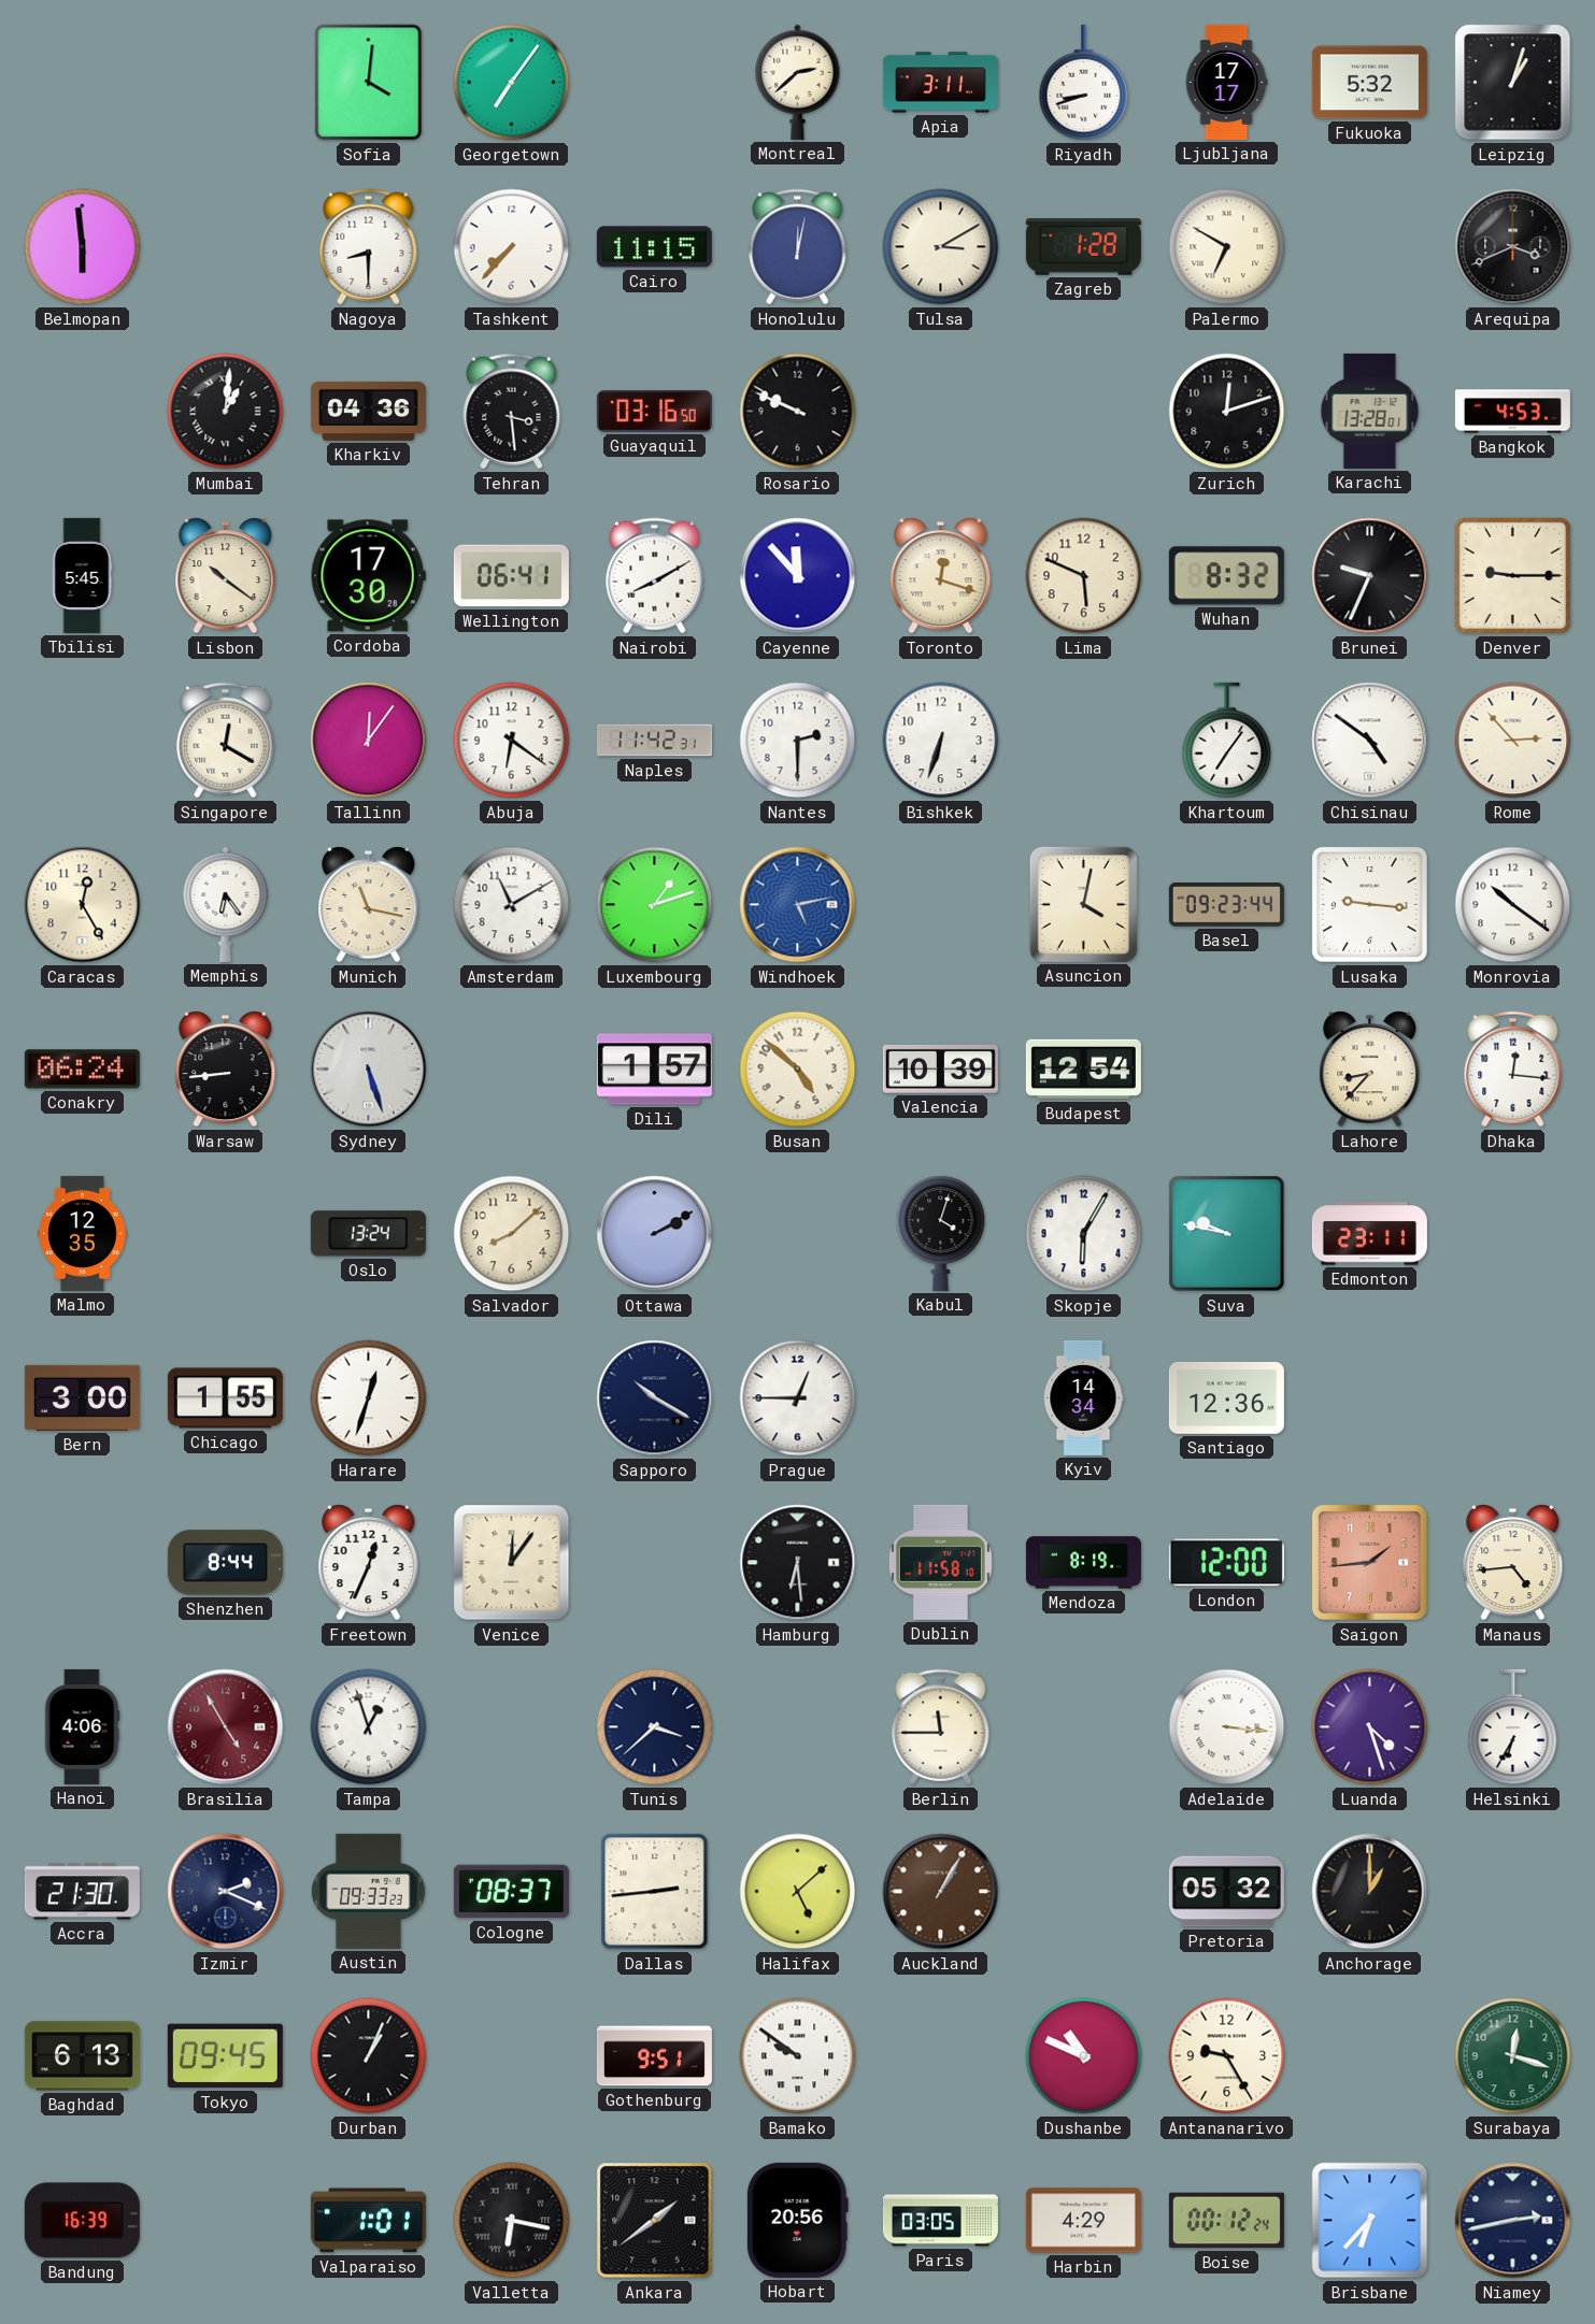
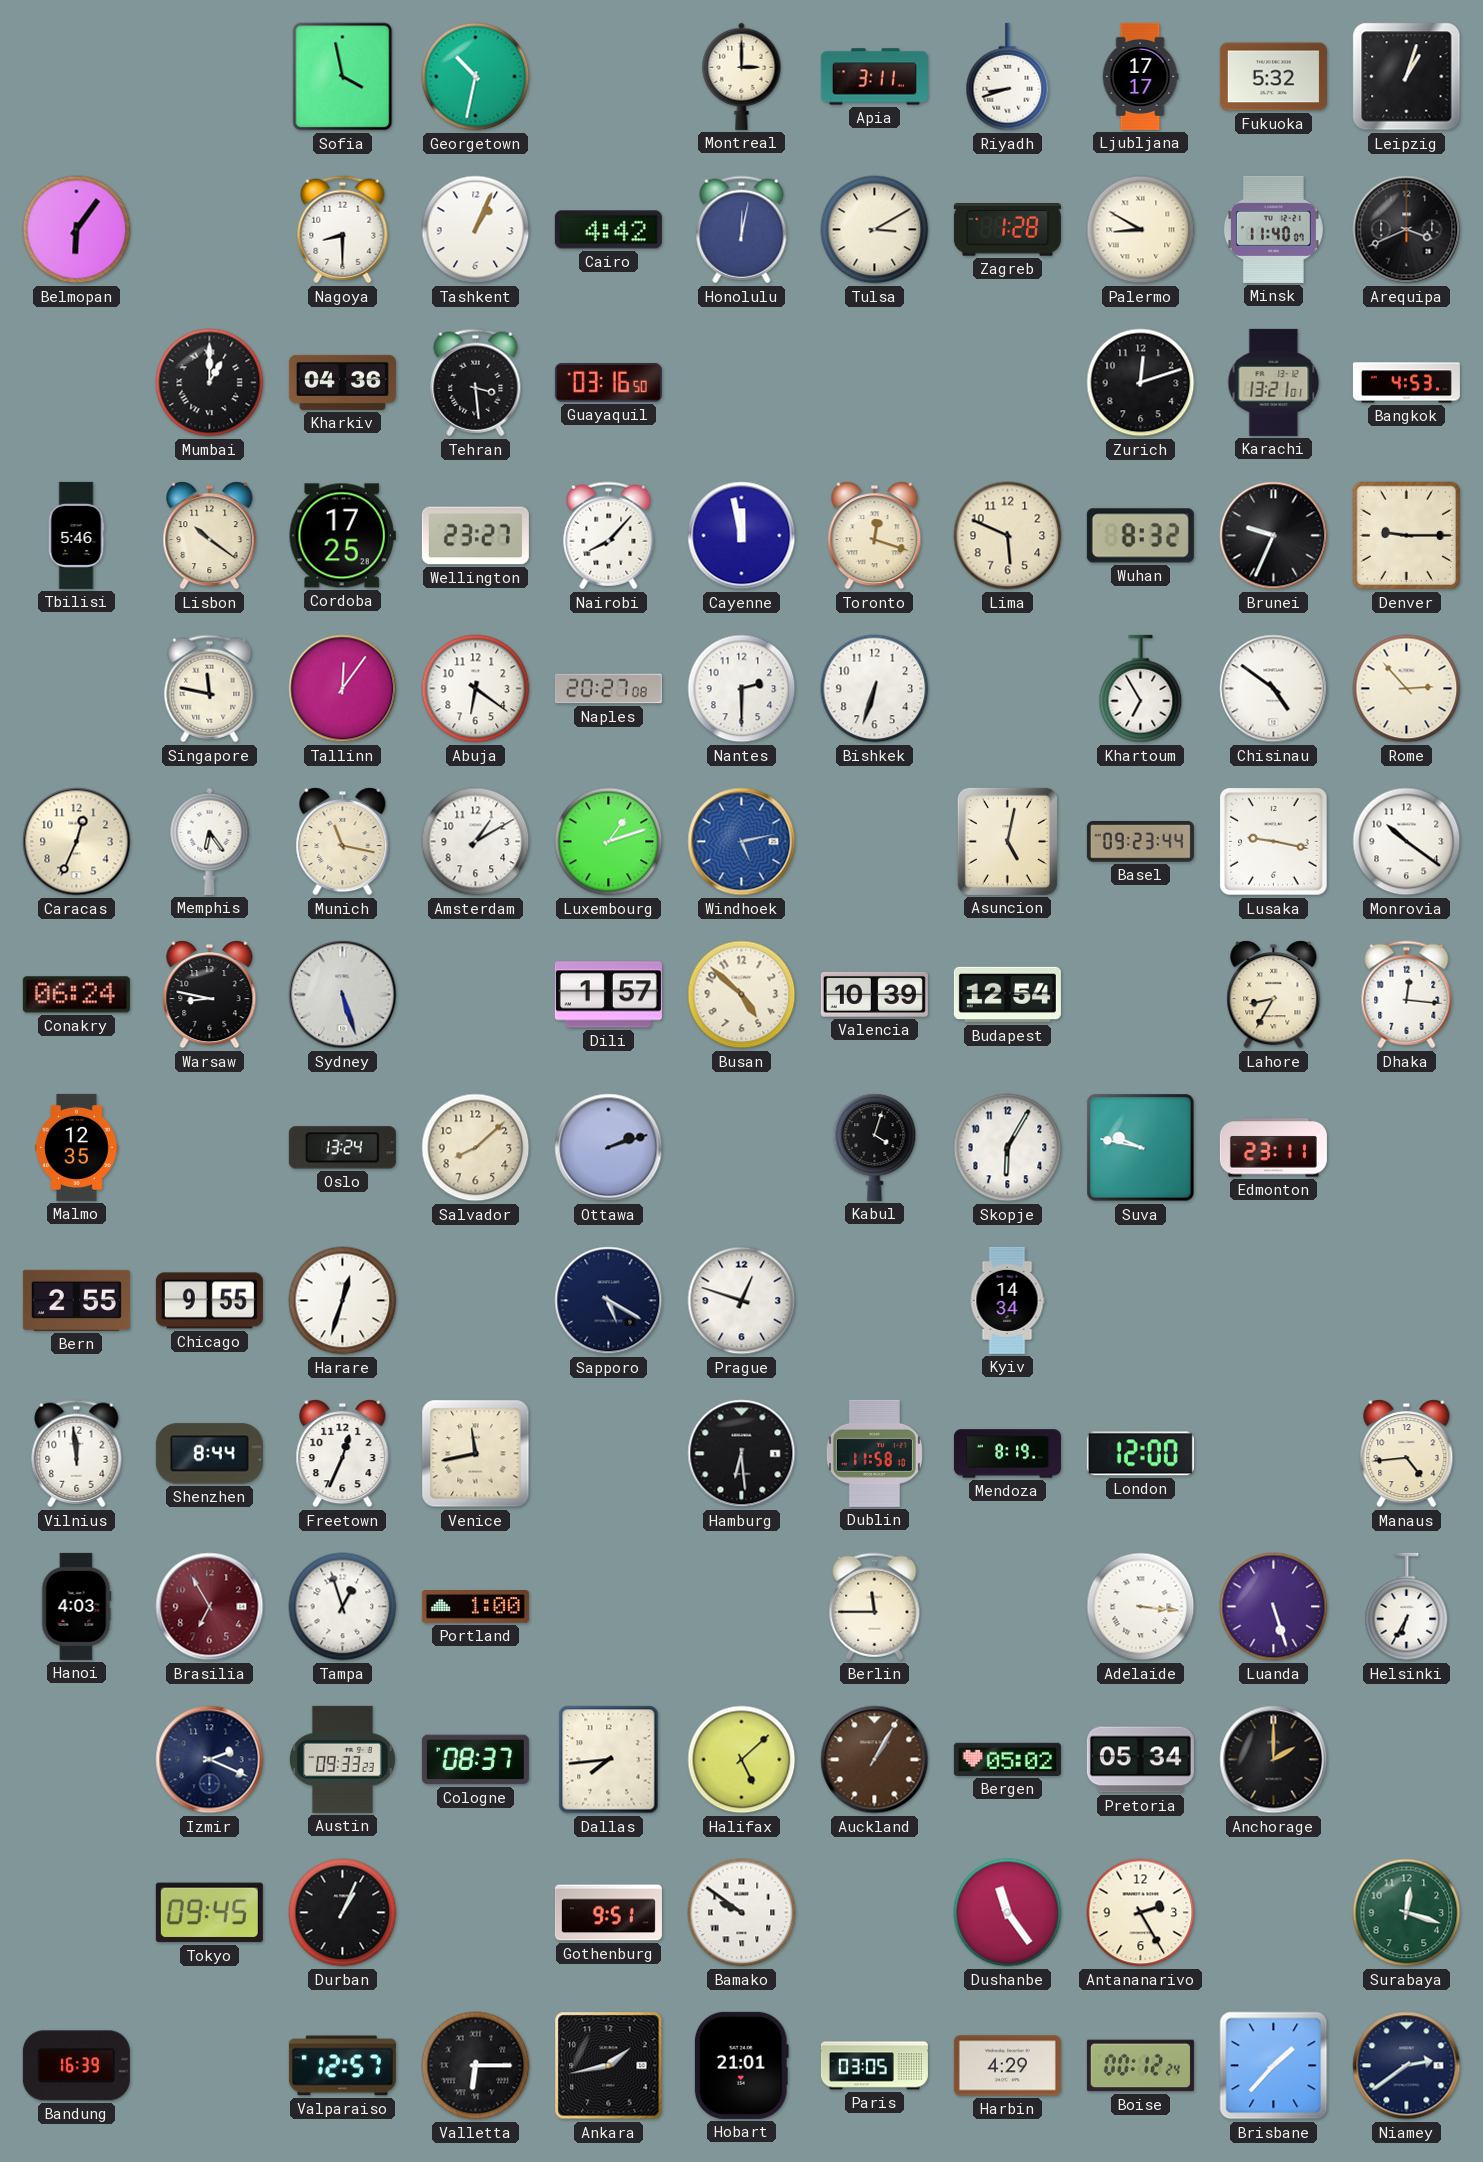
Sofia: 4:01 -> 3:58 (343, 77)
Georgetown: 7:06 -> 10:32 (476, 77)
Montreal: 2:38 -> 3:00 (742, 76)
Belmopan: 5:59 -> 6:06 (77, 230)
Tashkent: 7:37 -> 1:04 (476, 230)
Cairo: 11:15 -> 4:42 (608, 230)
Palermo: 6:50 -> 8:50 (1141, 230)
Minsk: none -> 11:40 (1273, 229)
Mumbai: 1:01 -> 1:00 (210, 383)
Rosario: 9:49 -> none (798, 412)
Karachi: 13:28 -> 13:21 (1274, 382)
Tbilisi: 5:45 -> 5:46 (76, 535)
Cordoba: 17:30 -> 17:25 (342, 536)
Wellington: 06:41 -> 23:27 (475, 536)
Nairobi: 8:10 -> 8:07 (609, 536)
Cayenne: 11:53 -> 11:58 (742, 536)
Singapore: 12:20 -> 11:47 (210, 689)
Naples: 11:42 -> 20:27 (608, 689)
Khartoum: 7:06 -> 6:55 (1141, 689)
Caracas: 12:25 -> 12:34 (77, 842)
Amsterdam: 11:10 -> 1:10 (476, 842)
Asuncion: 4:02 -> 5:02 (1007, 841)
Lusaka: 9:16 -> 9:17 (1274, 842)
Warsaw: 8:44 -> 8:47 (210, 995)
Lahore: 8:37 -> 8:35 (1274, 995)
Ottawa: 2:10 -> 2:12 (609, 1148)
Bern: 3:00 -> 2:55 (76, 1300)
Chicago: 1:55 -> 9:55 (209, 1301)
Sapporo: 10:20 -> 5:20 (609, 1301)
Prague: 12:45 -> 12:48 (742, 1301)
Santiago: 12:36 -> none (1226, 1397)
Vilnius: none -> 11:59 (77, 1454)
Venice: 12:06 -> 11:43 (476, 1454)
Saigon: 1:44 -> none (1369, 1562)
Hanoi: 4:06 -> 4:03 (76, 1606)
Brasilia: 4:55 -> 6:55 (210, 1607)
Portland: none -> 1:00 (475, 1607)
Tunis: 3:38 -> none (655, 1727)
Luanda: 4:27 -> 5:27 (1274, 1607)
Accra: 21:30 -> none (82, 1892)
Dallas: 2:44 -> 7:44 (609, 1760)
Bergen: none -> 05:02 (1007, 1759)
Pretoria: 05:32 -> 05:34 (1140, 1760)
Anchorage: 1:00 -> 2:00 (1274, 1760)
Baghdad: 6:13 -> none (82, 2056)
Dushanbe: 10:49 -> 11:24 (1008, 1913)
Antananarivo: 9:25 -> 2:25 (1141, 1913)
Valparaiso: 1:01 -> 12:57 (342, 2066)
Valletta: 6:17 -> 6:15 (476, 2066)
Ankara: 1:39 -> 1:43 (609, 2066)
Hobart: 20:56 -> 21:01 (741, 2065)
Brisbane: 6:37 -> 1:37 (1274, 2066)
Niamey: 2:43 -> 2:39 (1407, 2066)
